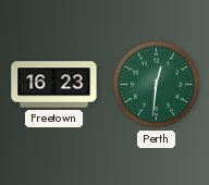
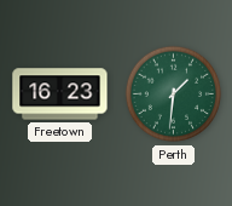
Perth: 12:31 -> 1:31 (174, 95)
